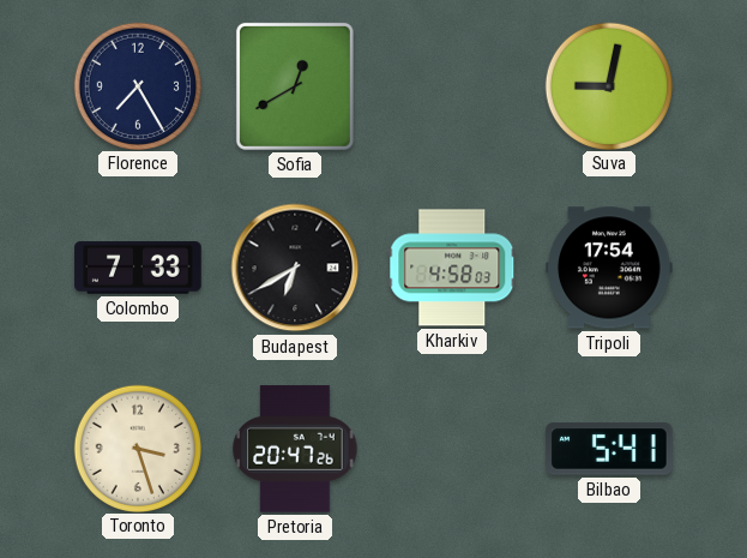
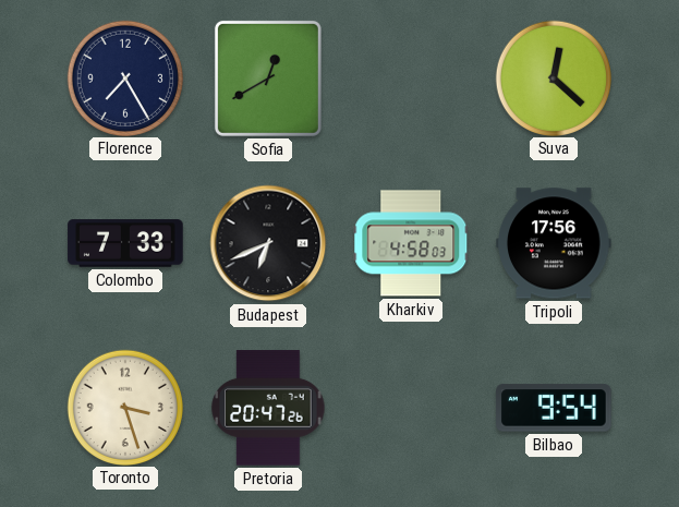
Suva: 9:02 -> 12:22 (553, 77)
Budapest: 6:40 -> 6:41 (268, 243)
Tripoli: 17:54 -> 17:56 (554, 243)
Bilbao: 5:41 -> 9:54 (554, 408)
